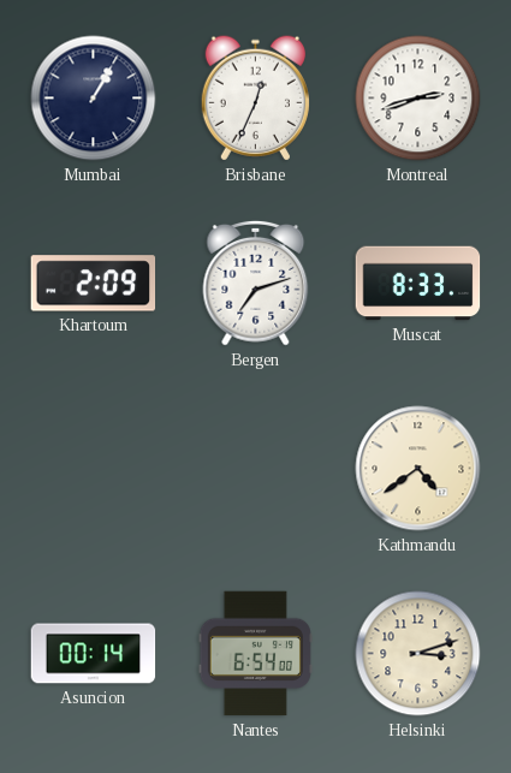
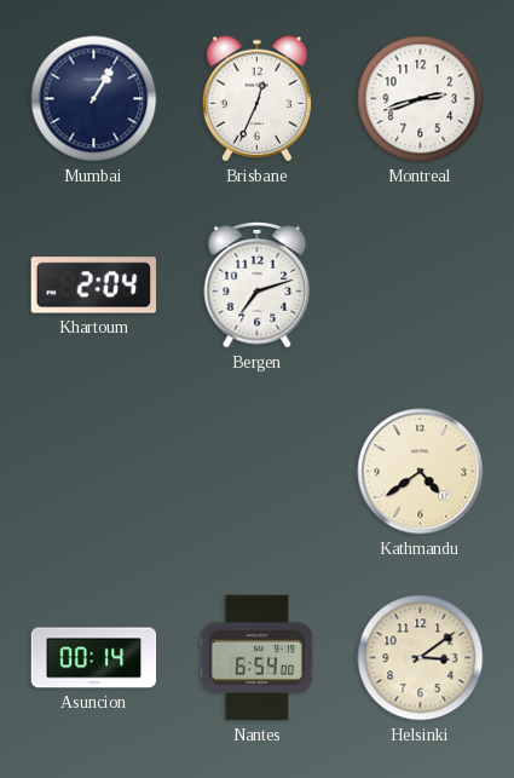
Khartoum: 2:09 -> 2:04 (94, 286)
Muscat: 8:33 -> none (418, 284)
Helsinki: 3:12 -> 3:09 (421, 658)
